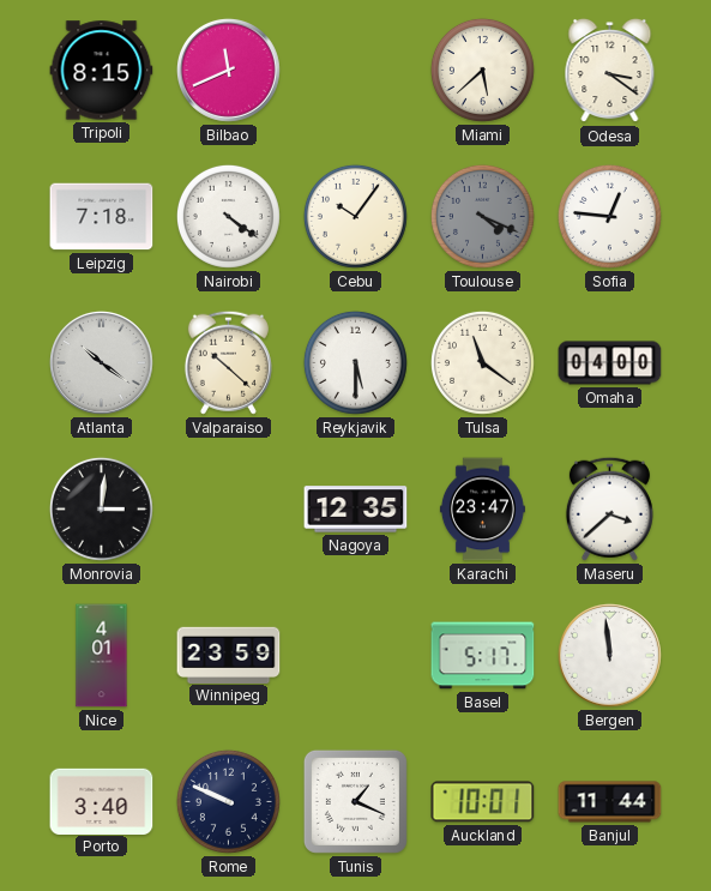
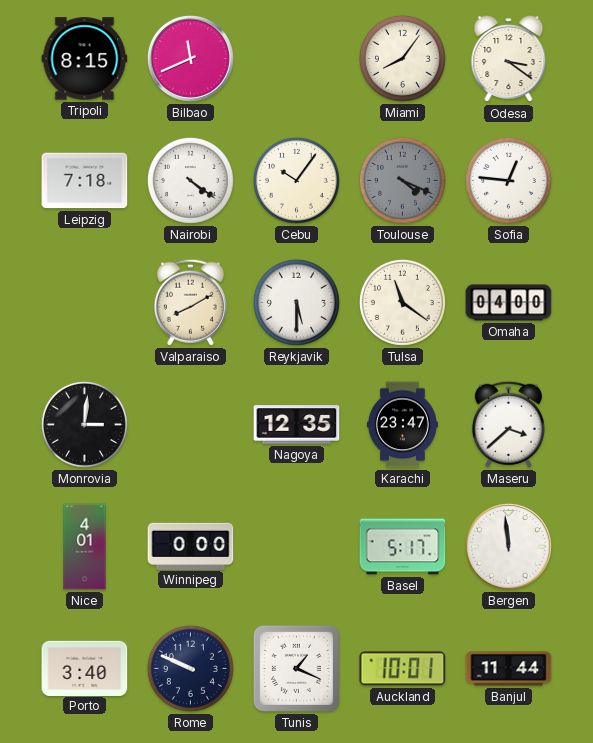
Miami: 5:38 -> 8:06 (402, 58)
Atlanta: 10:21 -> none (101, 362)
Valparaiso: 10:22 -> 8:10 (190, 302)
Winnipeg: 23:59 -> 0:00 (191, 546)
